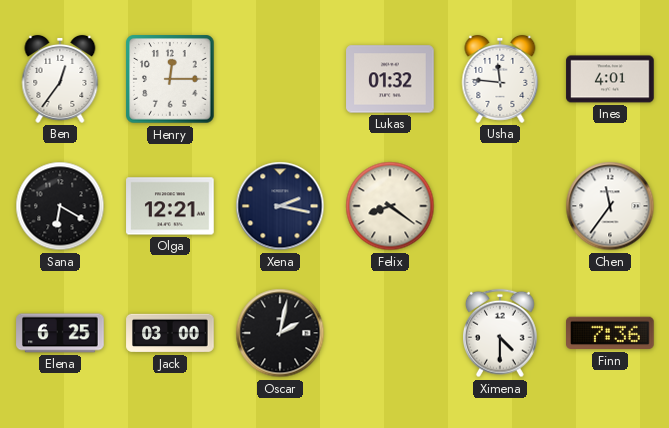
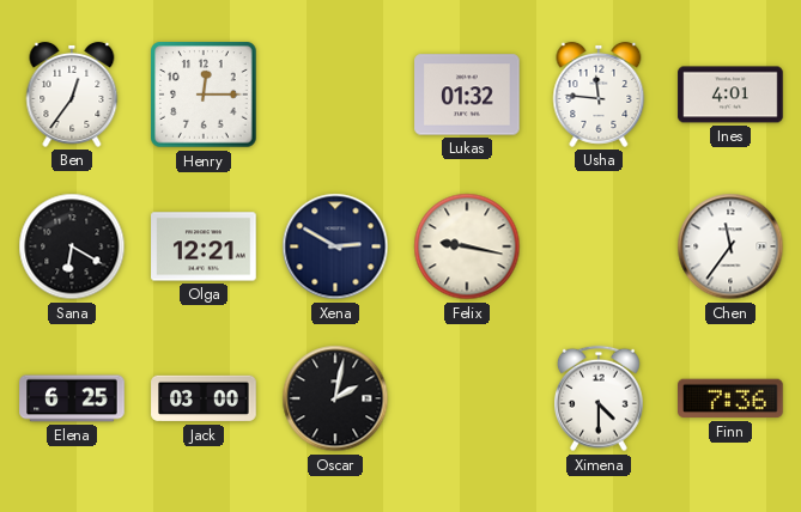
Xena: 2:17 -> 2:50 (335, 246)
Felix: 8:21 -> 9:17 (467, 246)
